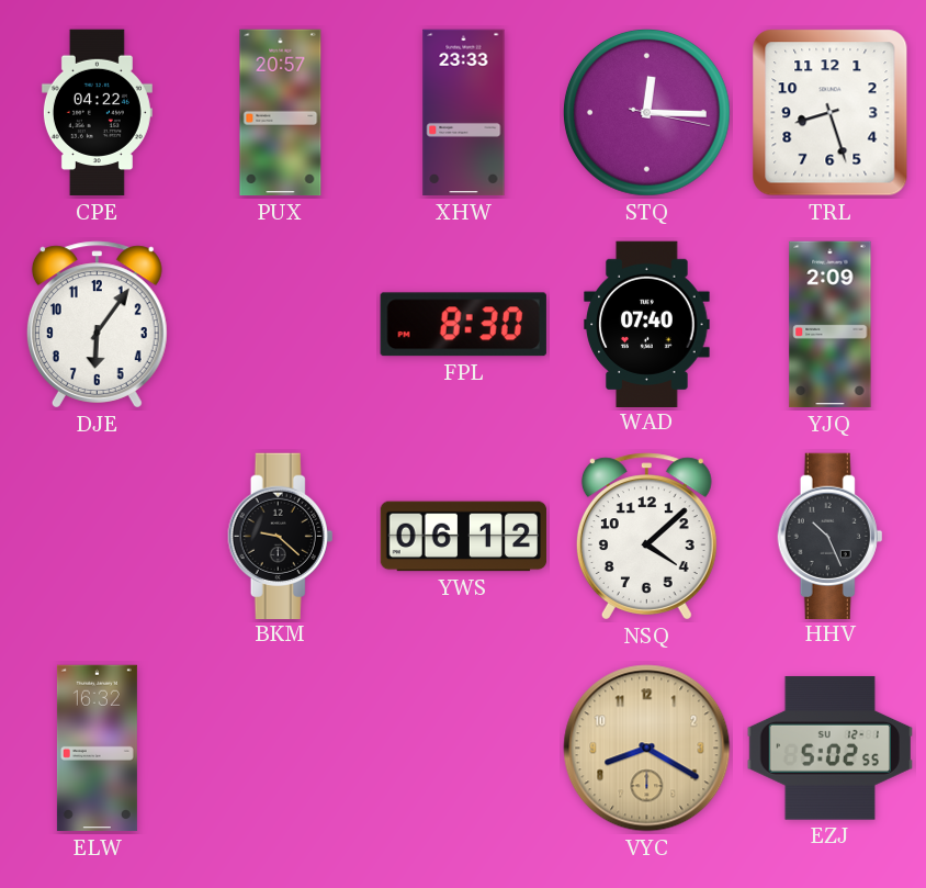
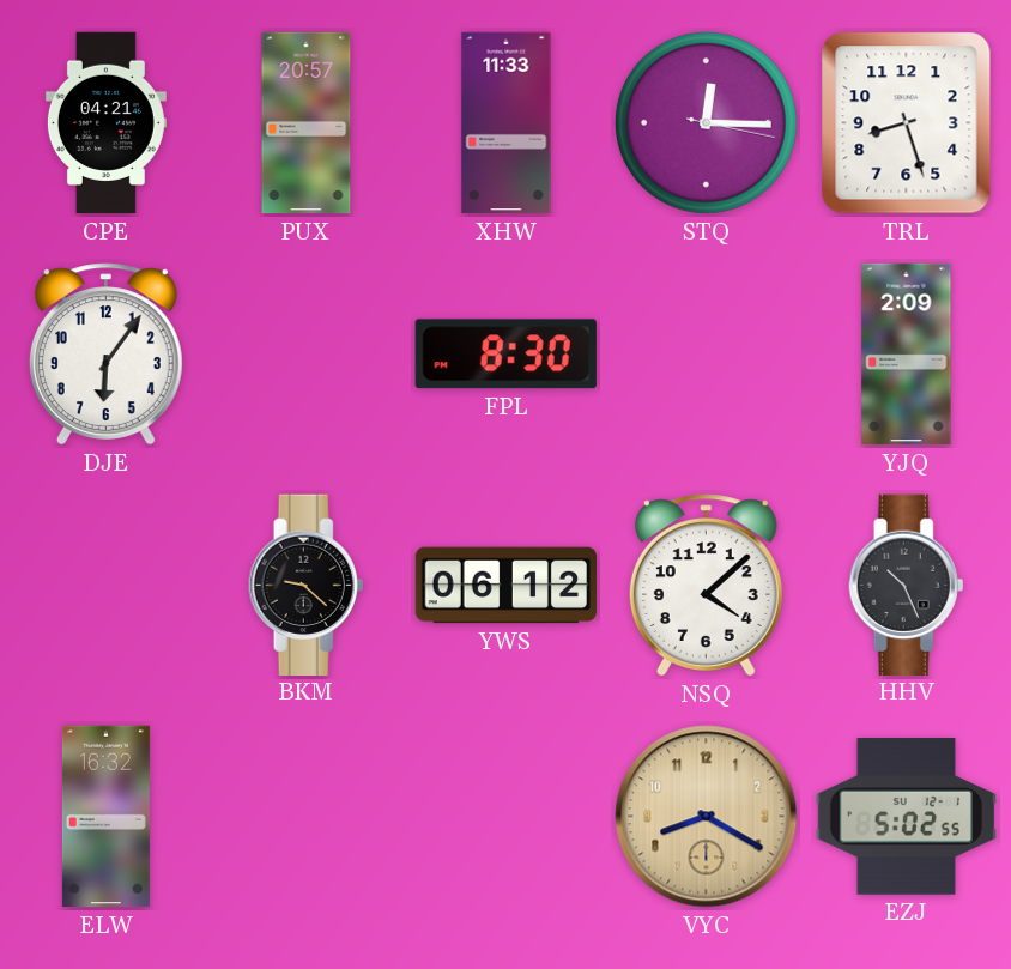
CPE: 04:22 -> 04:21 (105, 123)
XHW: 23:33 -> 11:33 (507, 123)
WAD: 07:40 -> none (647, 324)
